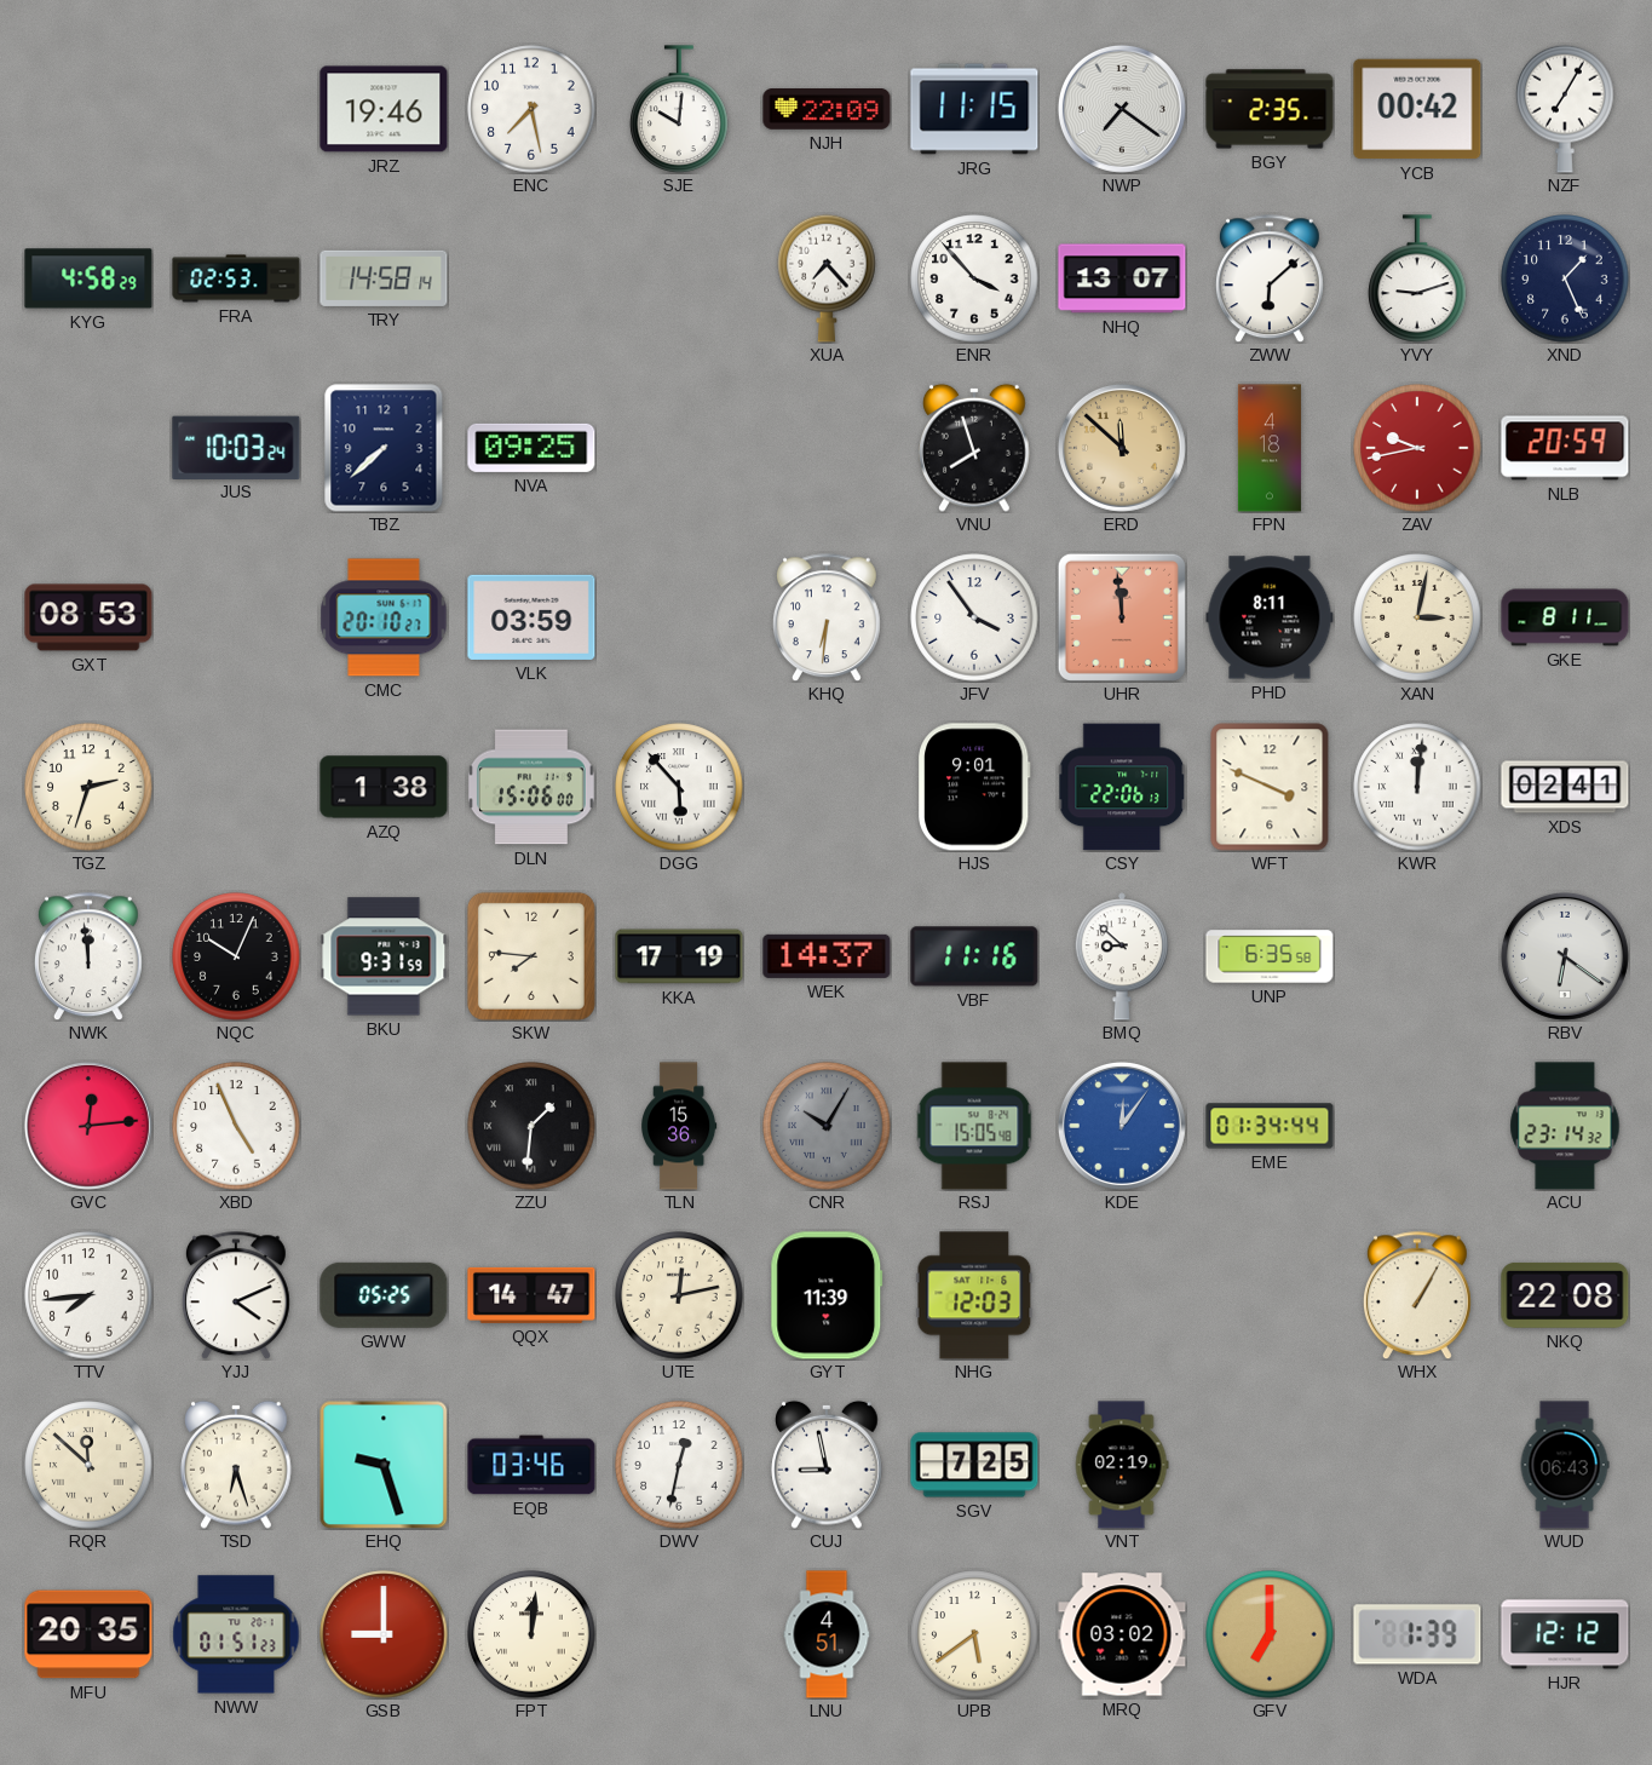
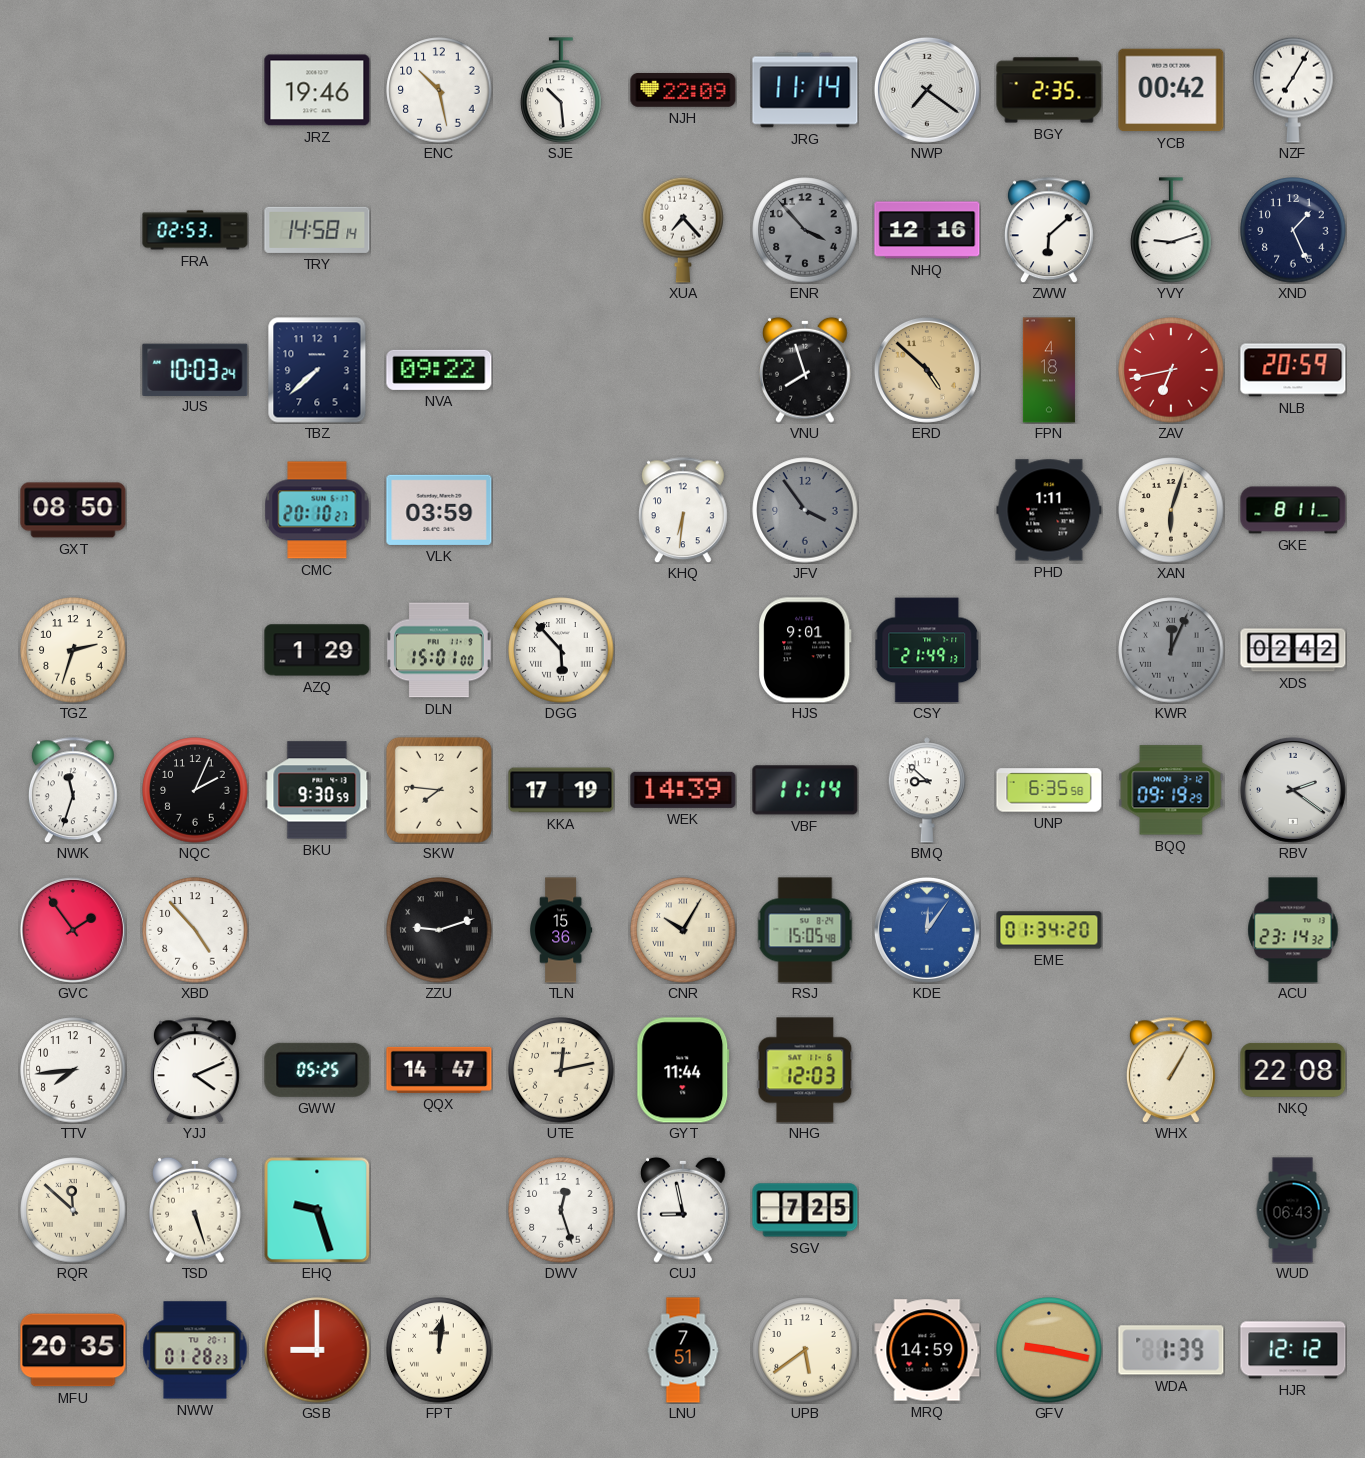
ENC: 7:28 -> 10:28 (439, 90)
SJE: 10:01 -> 10:29 (561, 90)
JRG: 11:15 -> 11:14 (805, 90)
KYG: 4:58 -> none (88, 278)
ENR dial: white -> grey (805, 230)
NHQ: 13:07 -> 12:16 (927, 230)
NVA: 09:25 -> 09:22 (439, 370)
ERD: 11:52 -> 4:52 (927, 370)
ZAV: 9:43 -> 6:43 (1171, 370)
GXT: 08:53 -> 08:50 (73, 510)
JFV dial: white -> grey (805, 510)
UHR: 11:59 -> none (1122, 617)
PHD: 8:11 -> 1:11 (1049, 510)
XAN: 3:02 -> 6:03 (1171, 510)
AZQ: 1:38 -> 1:29 (317, 650)
DLN: 15:06 -> 15:01 (439, 650)
CSY: 22:06 -> 21:49 (927, 650)
WFT: 3:49 -> none (1270, 787)
KWR: 12:01 -> 12:04 (1171, 650)
KWR dial: white -> grey (1171, 650)
XDS: 02:41 -> 02:42 (1293, 650)
NWK: 11:59 -> 11:33 (73, 790)
NQC: 10:04 -> 2:04 (195, 790)
BKU: 9:31 -> 9:30 (317, 790)
WEK: 14:37 -> 14:39 (683, 790)
VBF: 11:16 -> 11:14 (805, 790)
BQQ: none -> 09:19 (1171, 790)
RBV: 6:21 -> 2:21 (1293, 790)
GVC: 12:14 -> 1:54 (73, 930)
XBD: 4:56 -> 4:53 (195, 930)
ZZU: 1:31 -> 9:12 (439, 930)
CNR dial: grey -> cream (683, 930)
EME: 01:34:44 -> 01:34:20 (1049, 930)
GYT: 11:39 -> 11:44 (683, 1070)
TSD: 6:27 -> 5:27 (195, 1210)
EQB: 03:46 -> none (531, 1465)
DWV: 12:32 -> 12:27 (561, 1210)
VNT: 02:19 -> none (1122, 1465)
NWW: 01:51 -> 01:28 (195, 1350)
LNU: 4:51 -> 7:51 (683, 1350)
MRQ: 03:02 -> 14:59 (927, 1350)
GFV: 7:00 -> 9:17 (1049, 1350)
